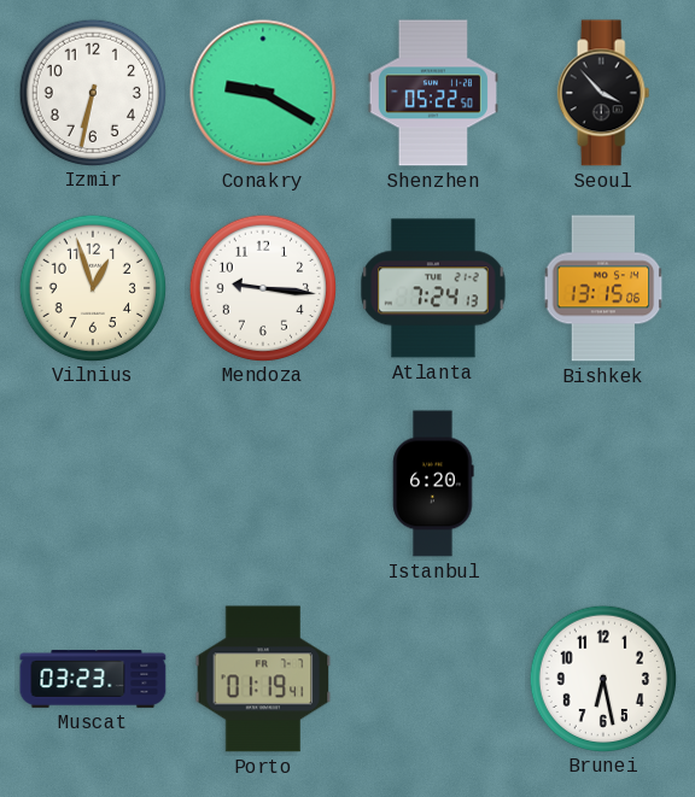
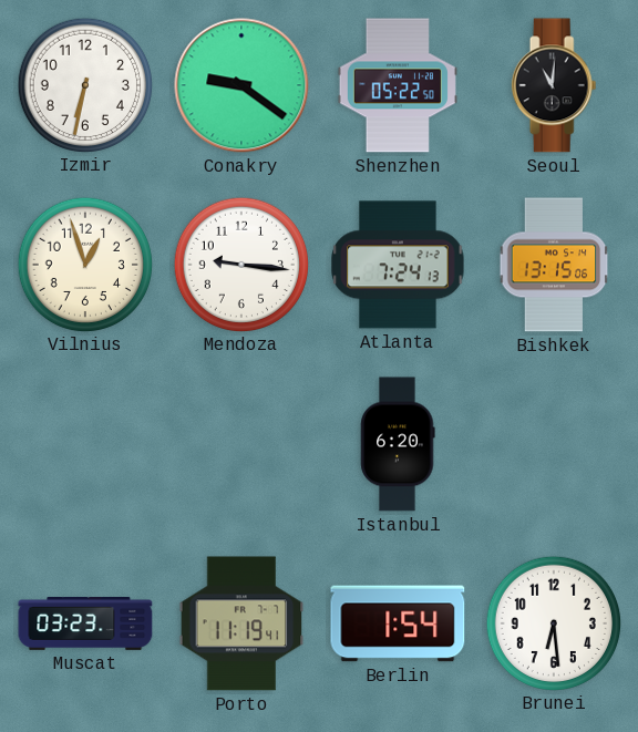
Conakry: 9:20 -> 9:21 (241, 85)
Seoul: 3:53 -> 11:01 (554, 85)
Porto: 01:19 -> 11:19 (241, 623)
Berlin: none -> 1:54 (398, 623)
Brunei: 6:28 -> 6:29 (553, 622)
